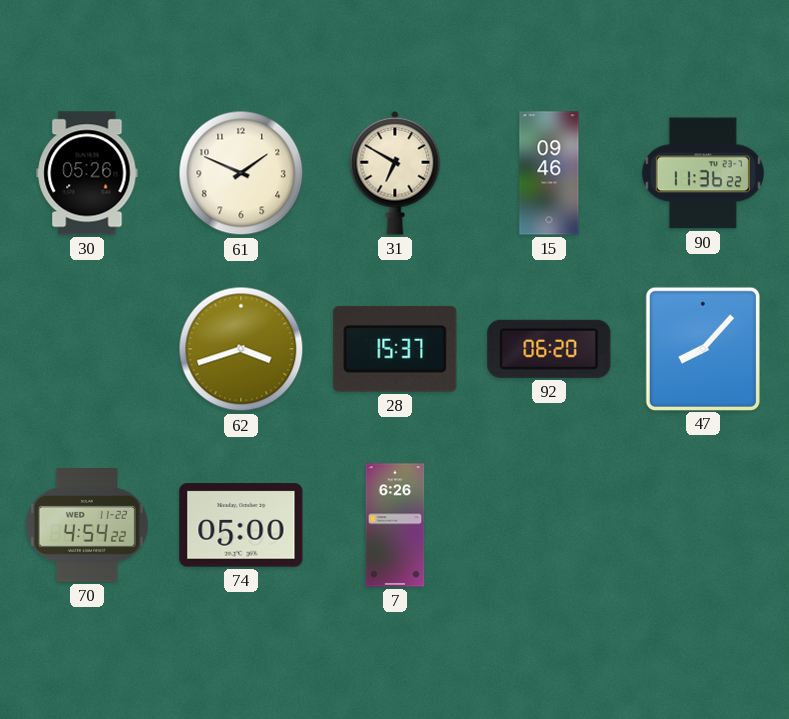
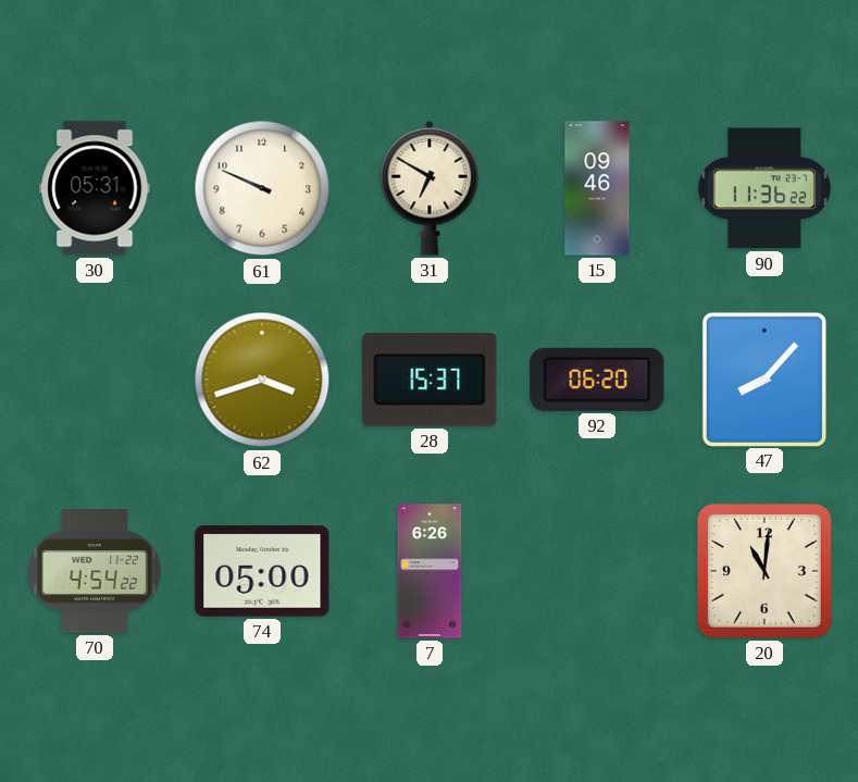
30: 05:26 -> 05:31 (95, 188)
61: 1:49 -> 9:49 (262, 188)
20: none -> 11:01 (764, 571)
